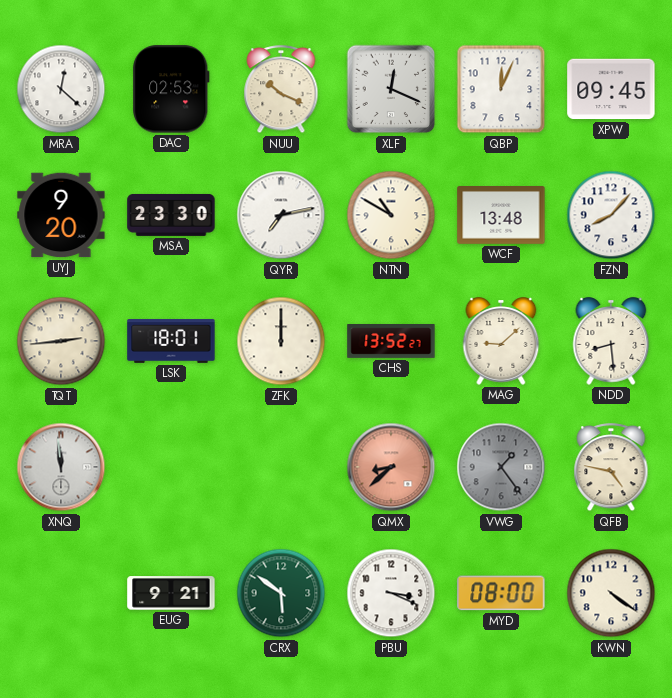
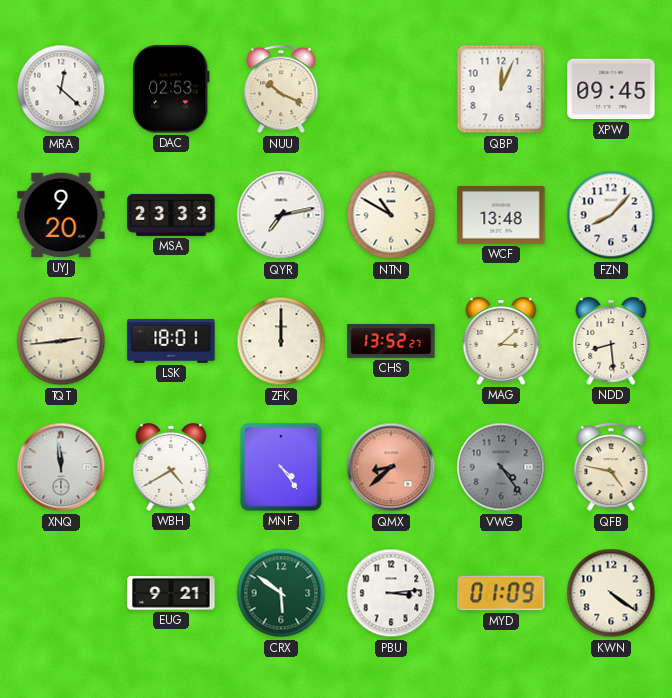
XLF: 12:19 -> none (391, 89)
MSA: 23:30 -> 23:33 (171, 215)
MAG: 9:08 -> 3:08 (501, 341)
WBH: none -> 4:40 (171, 467)
MNF: none -> 4:24 (281, 467)
VWG: 1:24 -> 4:24 (501, 467)
PBU: 3:19 -> 3:14 (391, 593)
MYD: 08:00 -> 01:09 (501, 593)
